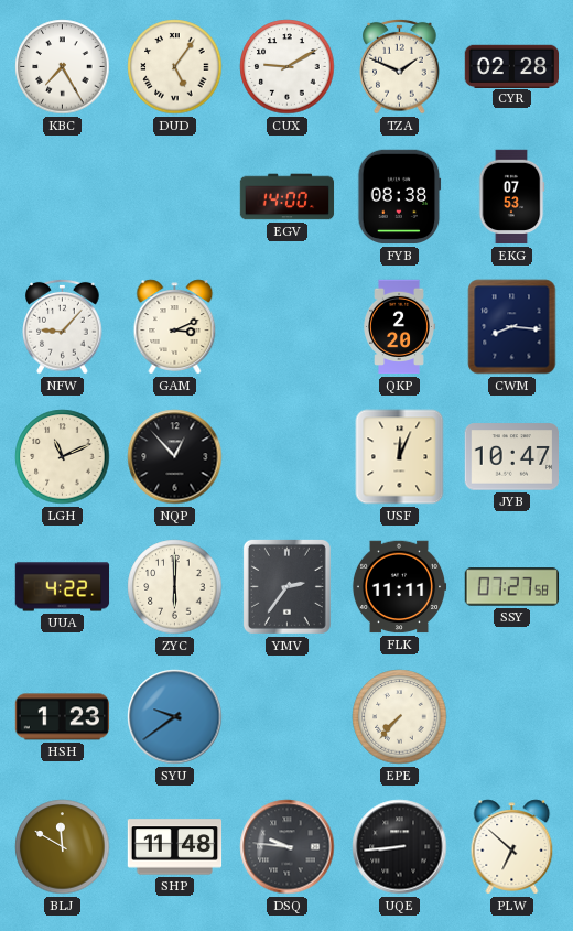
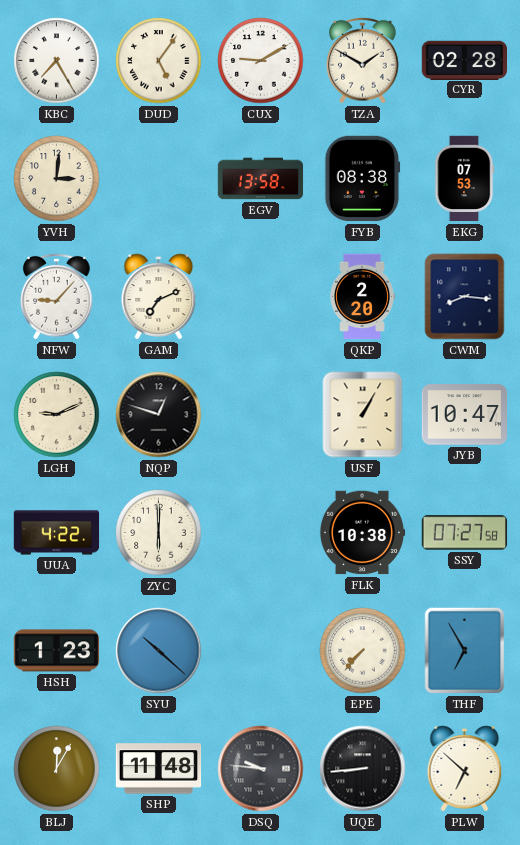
TZA: 1:49 -> 1:50 (363, 60)
YVH: none -> 3:01 (57, 179)
EGV: 14:00 -> 13:58 (261, 179)
GAM: 3:11 -> 7:11 (159, 297)
LGH: 11:11 -> 9:11 (57, 415)
NQP: 12:53 -> 12:48 (159, 415)
USF: 12:04 -> 1:05 (363, 415)
YMV: 2:36 -> none (286, 586)
FLK: 11:11 -> 10:38 (362, 533)
SYU: 9:39 -> 10:22 (159, 651)
THF: none -> 6:55 (465, 651)
BLJ: 11:50 -> 12:05 (57, 769)
